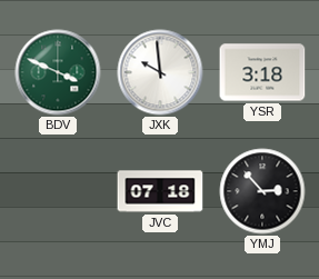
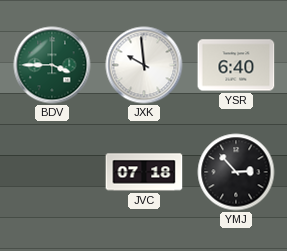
BDV: 3:49 -> 3:45 (52, 65)
YSR: 3:18 -> 6:40 (236, 65)
